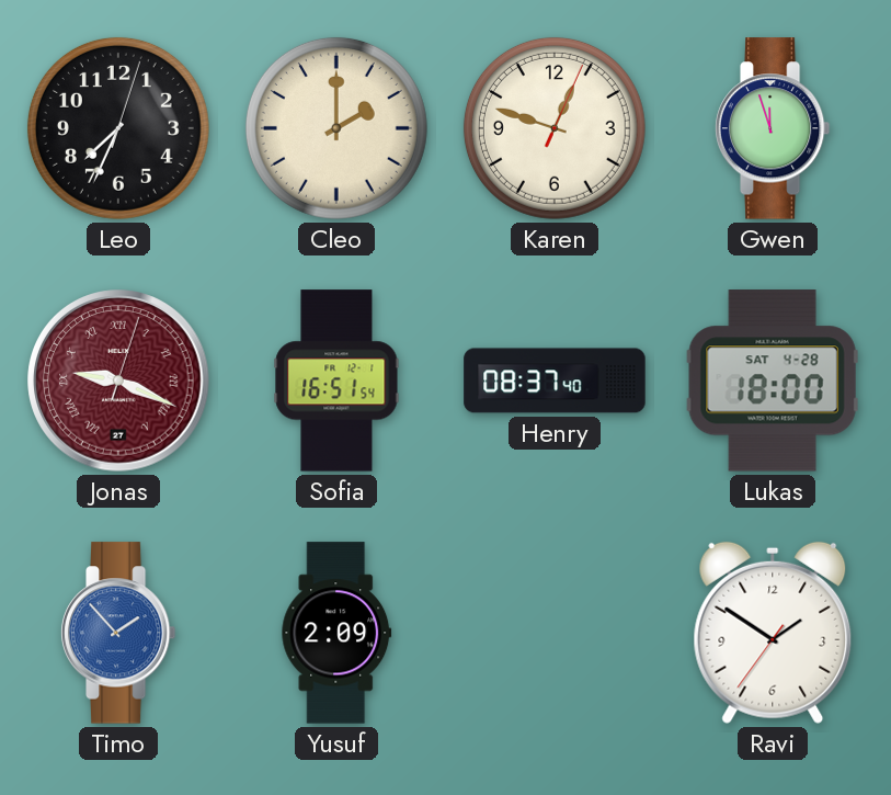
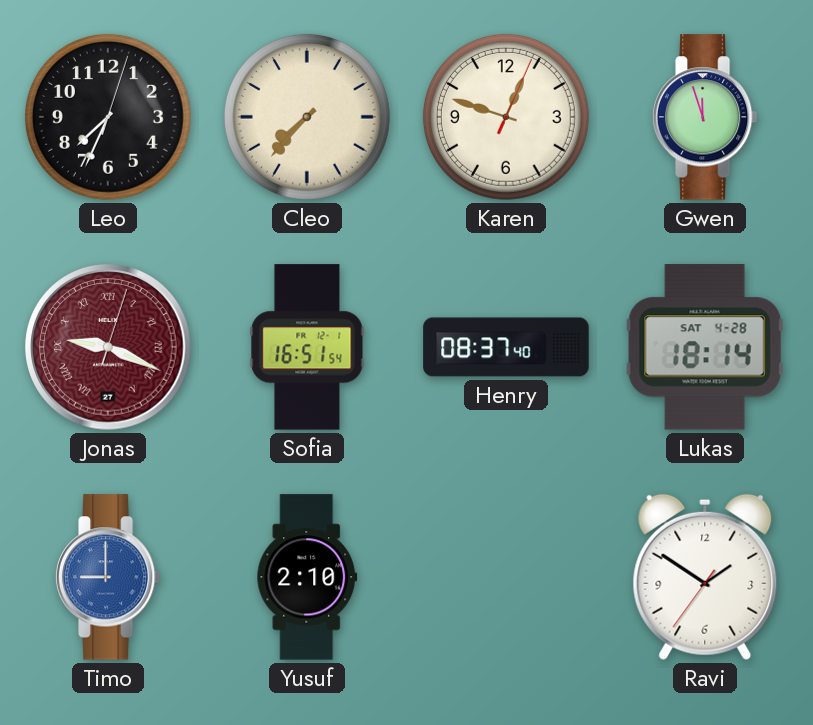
Cleo: 2:00 -> 7:37 (307, 117)
Lukas: 18:00 -> 18:14 (705, 347)
Timo: 1:53 -> 9:00 (108, 577)
Yusuf: 2:09 -> 2:10 (307, 577)
